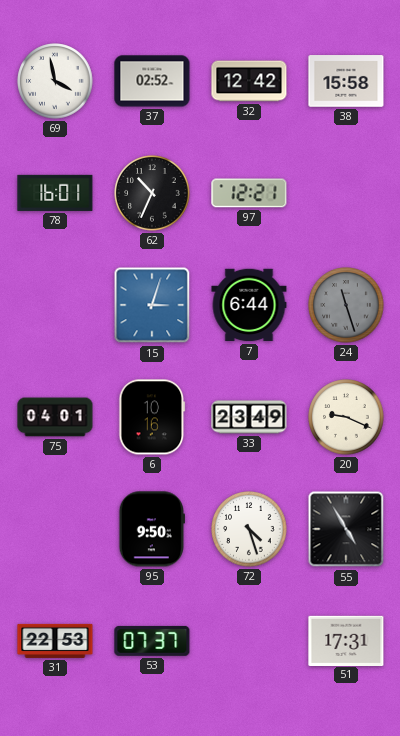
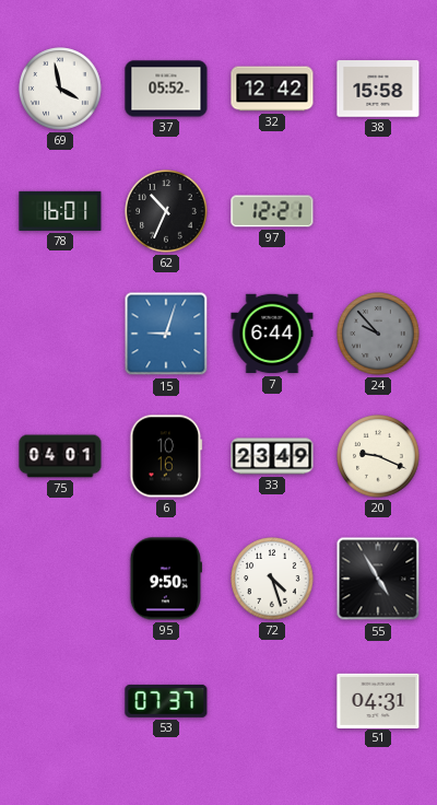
37: 02:52 -> 05:52 (166, 89)
15: 3:03 -> 9:03 (166, 334)
24: 11:27 -> 9:53 (378, 334)
31: 22:53 -> none (55, 641)
51: 17:31 -> 04:31 (378, 700)
